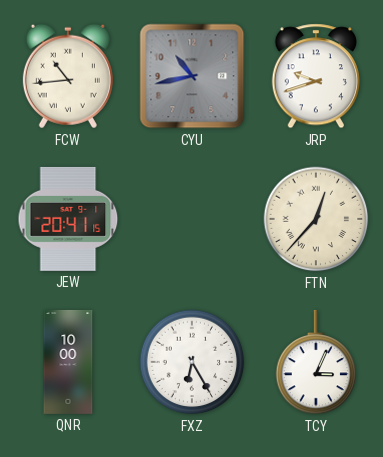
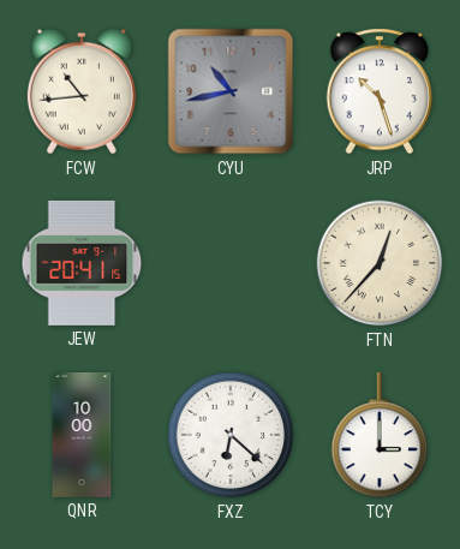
JRP: 9:42 -> 10:27 (378, 91)
FXZ: 6:25 -> 6:22 (231, 435)
TCY: 3:04 -> 3:00 (380, 435)
